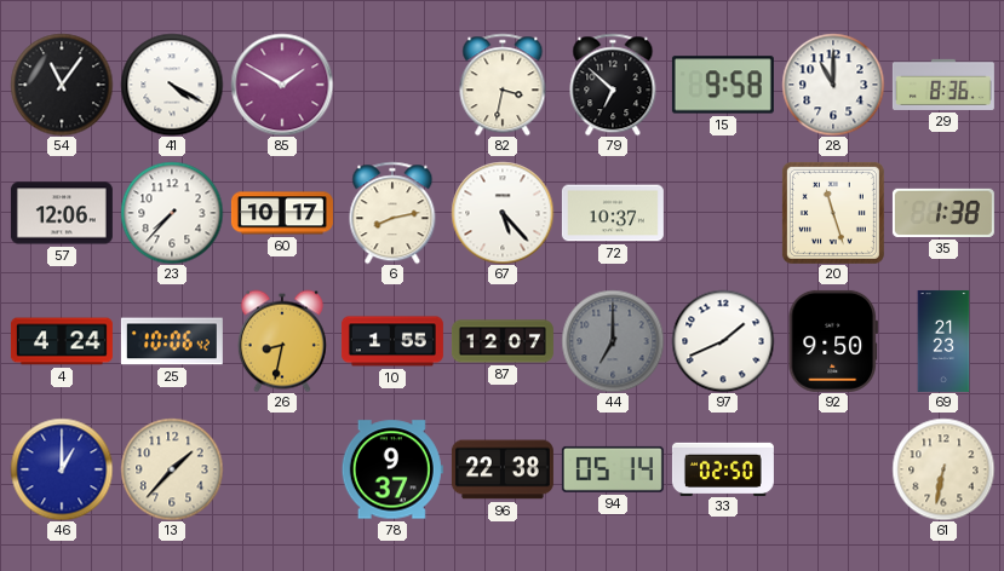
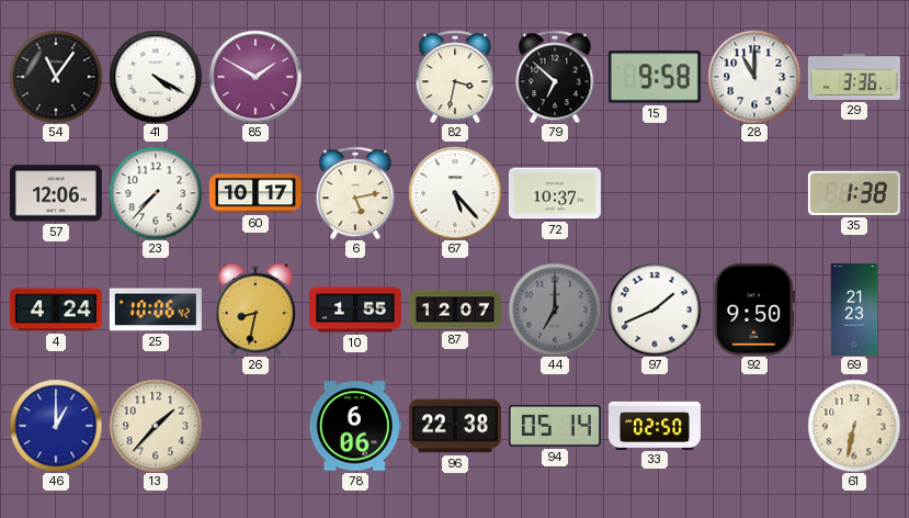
29: 8:36 -> 3:36 (854, 77)
6: 8:13 -> 5:13 (355, 193)
20: 11:27 -> none (833, 213)
78: 9:37 -> 6:06 (355, 426)
